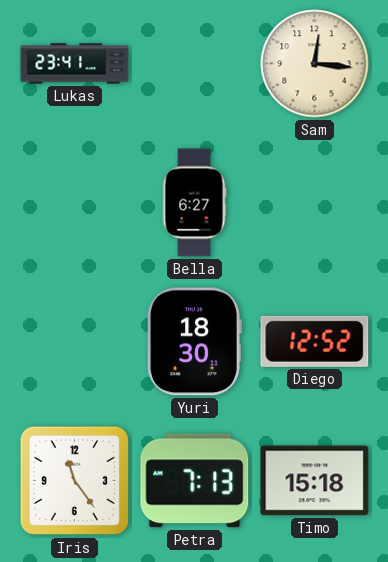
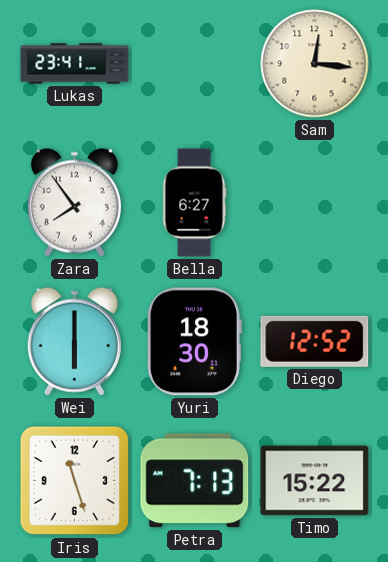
Zara: none -> 7:54 (74, 202)
Wei: none -> 6:00 (74, 341)
Iris: 11:24 -> 11:27 (75, 481)
Timo: 15:18 -> 15:22 (315, 481)
